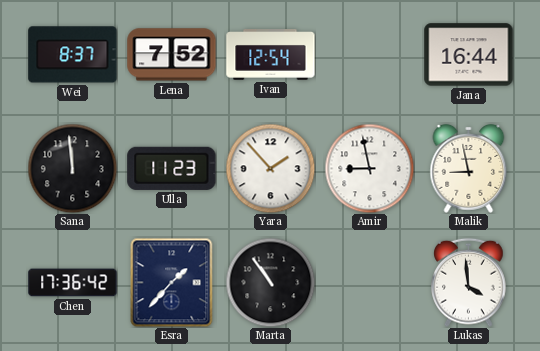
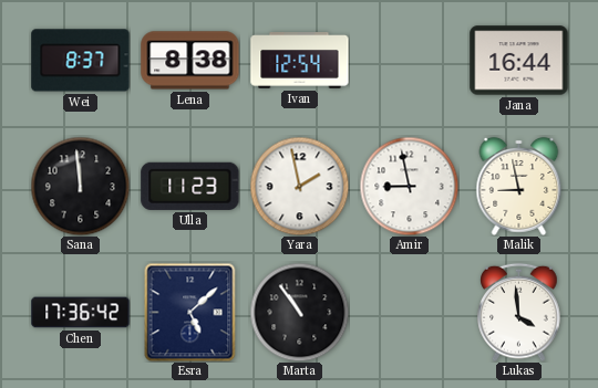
Lena: 7:52 -> 8:38 (190, 61)
Yara: 1:53 -> 1:58 (299, 186)
Esra: 1:37 -> 5:08 (190, 312)
